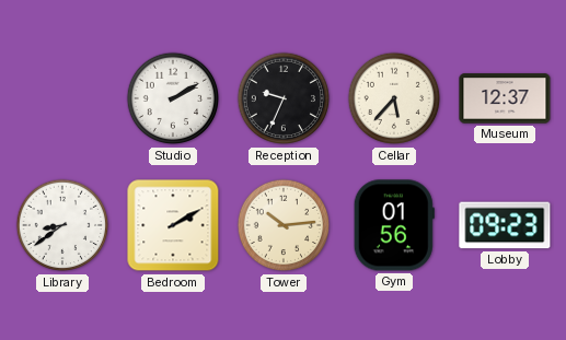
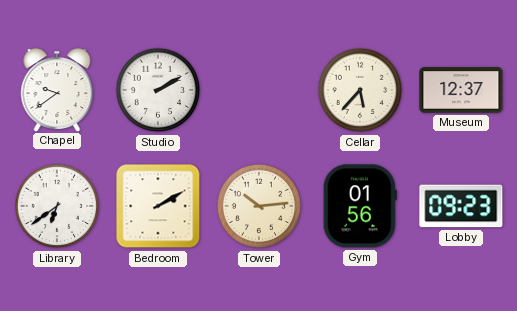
Chapel: none -> 9:39 (57, 90)
Reception: 9:34 -> none (284, 98)
Library: 8:39 -> 6:39 (57, 206)
